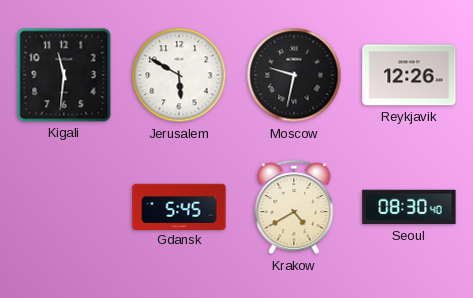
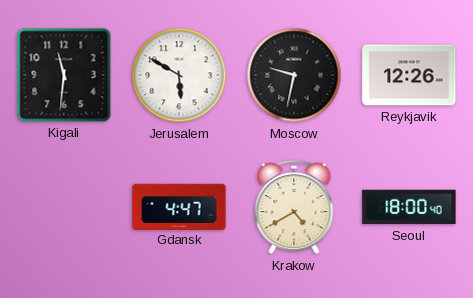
Gdansk: 5:45 -> 4:47 (179, 206)
Seoul: 08:30 -> 18:00 (409, 207)
